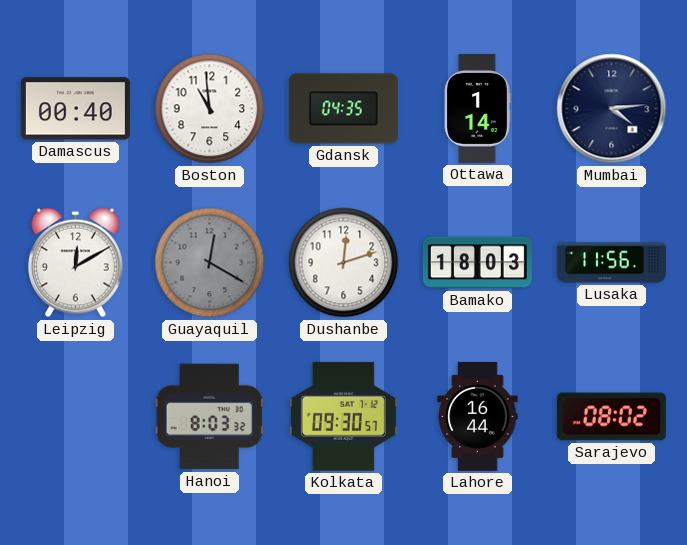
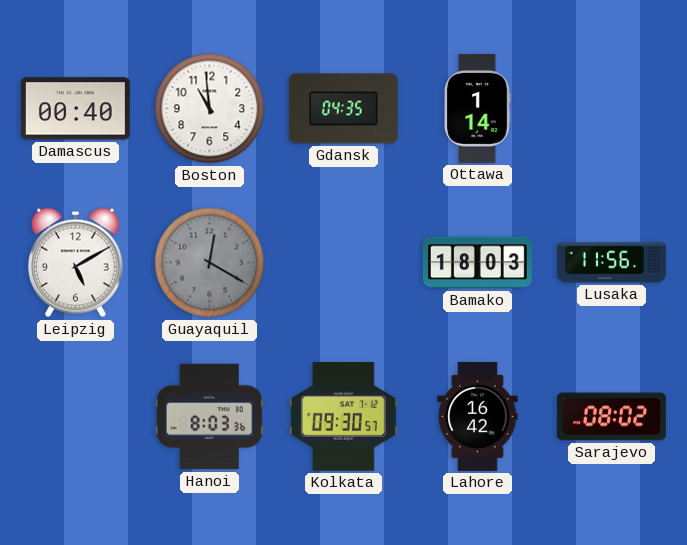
Mumbai: 4:14 -> none (612, 109)
Leipzig: 12:10 -> 5:10 (76, 263)
Dushanbe: 12:12 -> none (344, 263)
Hanoi: 8:03:32 -> 8:03:36 (209, 417)
Lahore: 16:44 -> 16:42 (478, 416)
